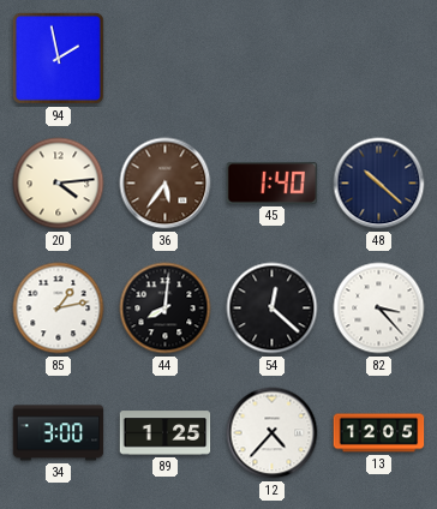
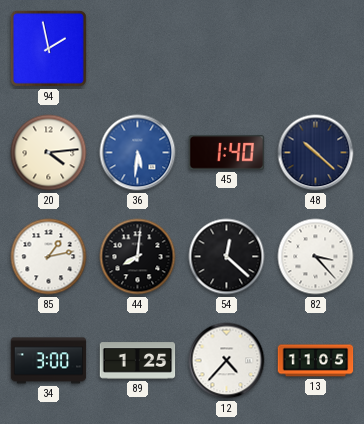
36: 5:36 -> 5:31 (138, 153)
36 dial: brown -> blue (138, 153)
13: 12:05 -> 11:05 (316, 361)
